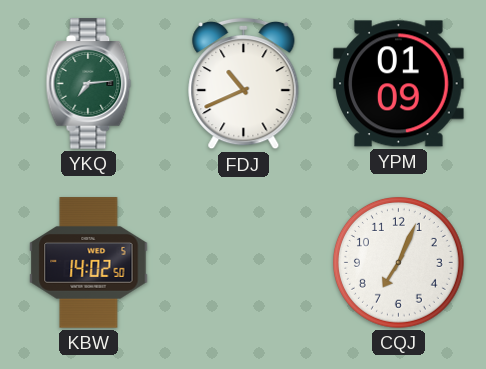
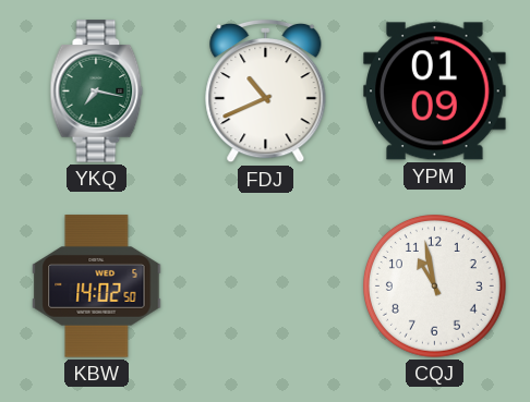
YKQ: 7:14 -> 7:17 (97, 92)
CQJ: 7:04 -> 10:58 (435, 287)
